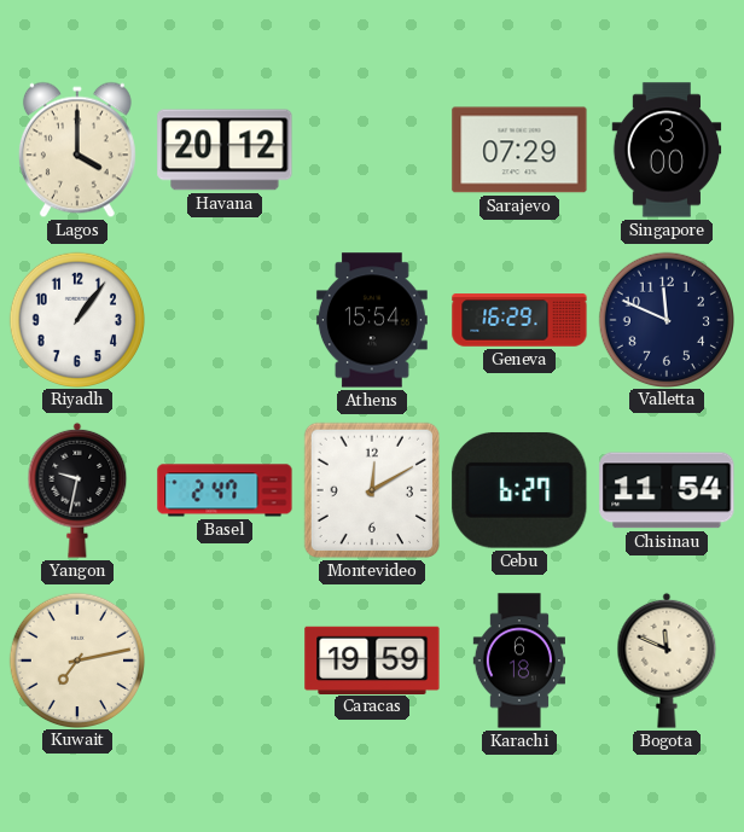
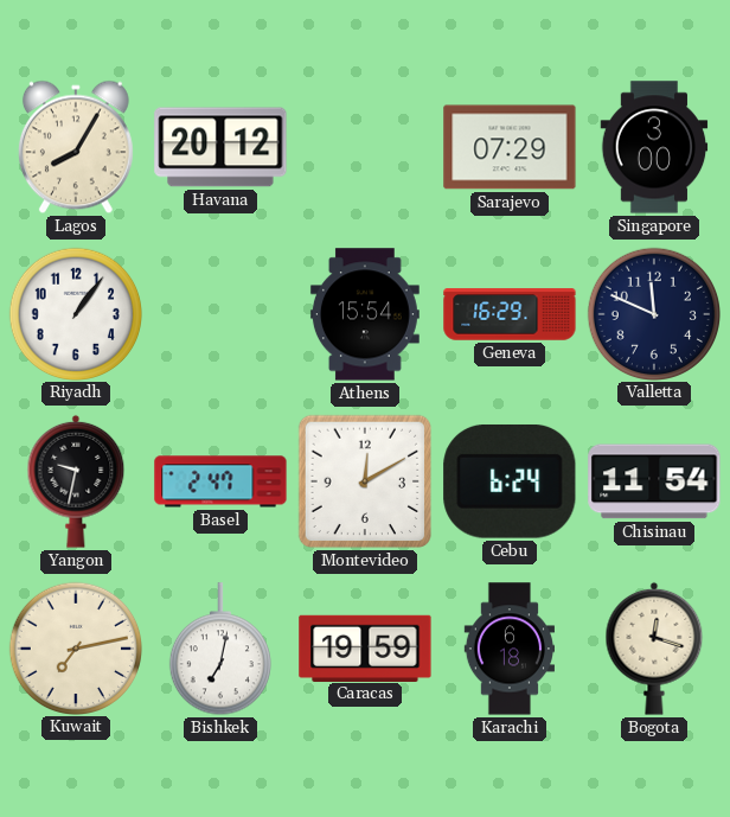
Lagos: 4:00 -> 8:05 (76, 147)
Cebu: 6:27 -> 6:24 (510, 481)
Bishkek: none -> 7:02 (220, 650)
Bogota: 11:49 -> 12:18 (654, 649)
